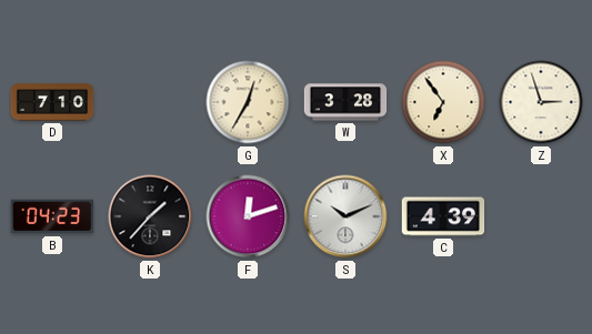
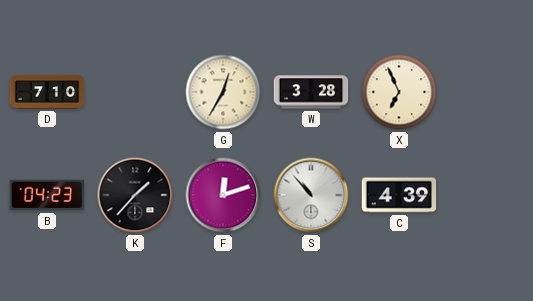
X: 6:54 -> 6:56 (399, 92)
Z: 2:57 -> none (541, 102)
S: 10:11 -> 10:53 (311, 195)
